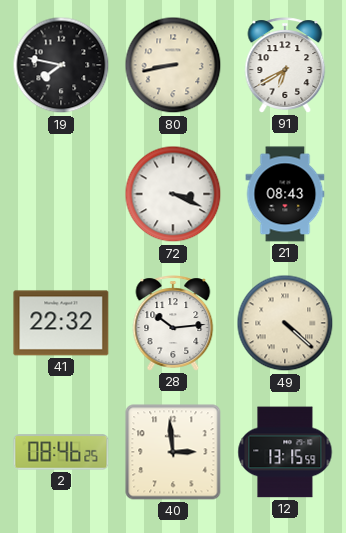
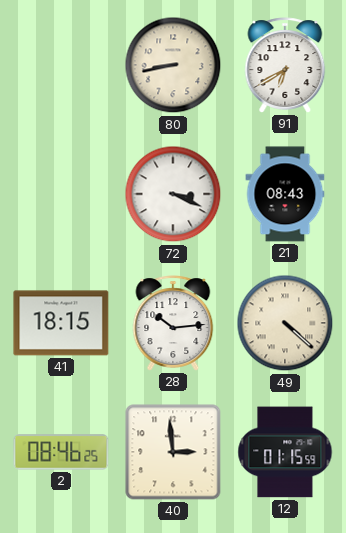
19: 7:47 -> none (61, 65)
41: 22:32 -> 18:15 (61, 323)
12: 13:15 -> 01:15 (285, 452)
